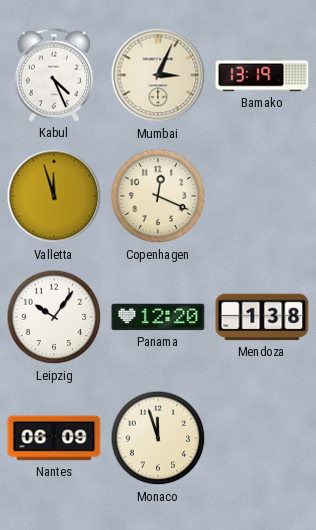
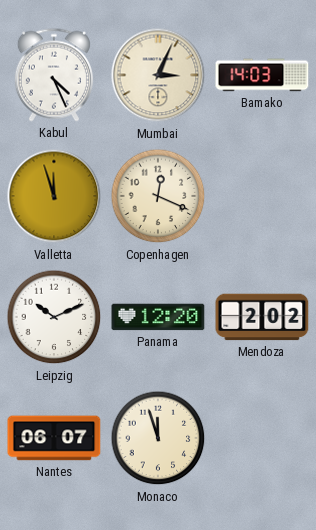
Bamako: 13:19 -> 14:03 (262, 75)
Leipzig: 10:06 -> 10:11 (54, 317)
Mendoza: 1:38 -> 2:02 (262, 317)
Nantes: 06:09 -> 06:07 (54, 438)
